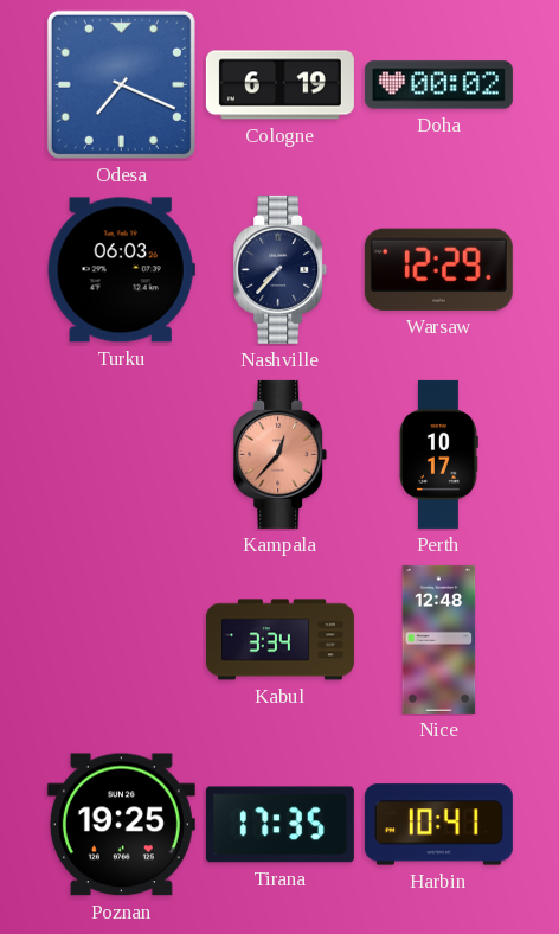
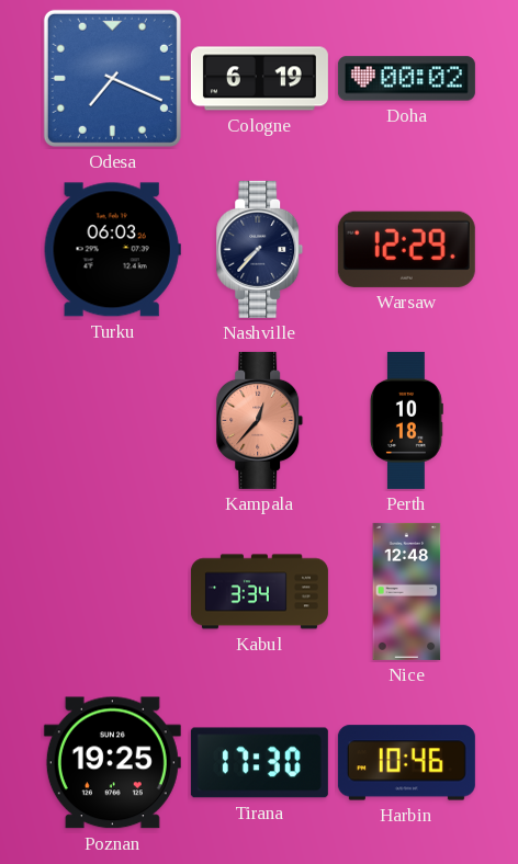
Perth: 10:17 -> 10:18 (406, 420)
Tirana: 17:35 -> 17:30 (259, 763)
Harbin: 10:41 -> 10:46 (406, 763)
